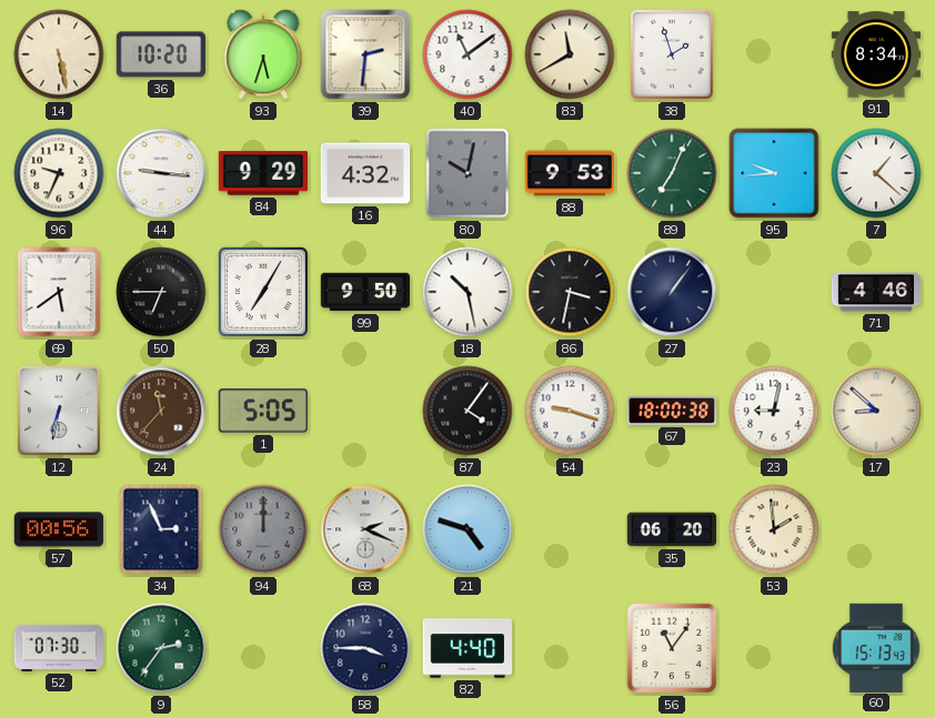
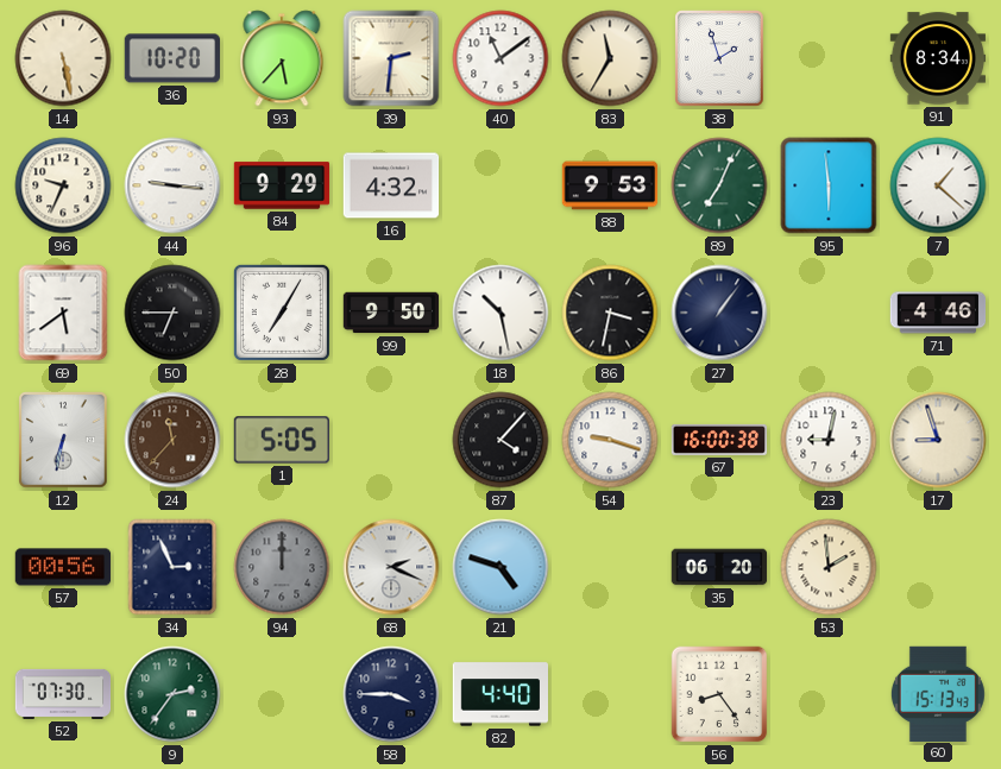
93: 5:33 -> 5:37 (282, 58)
83: 11:40 -> 11:35 (610, 58)
80: 10:02 -> none (467, 173)
95: 9:44 -> 5:59 (829, 185)
87: 4:06 -> 4:07 (501, 440)
67: 18:00 -> 16:00 (719, 440)
17: 8:52 -> 8:57 (938, 440)
56: 11:06 -> 8:24 (719, 694)
